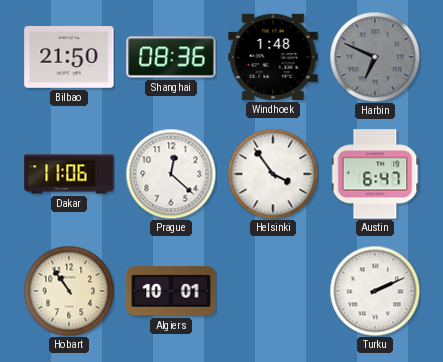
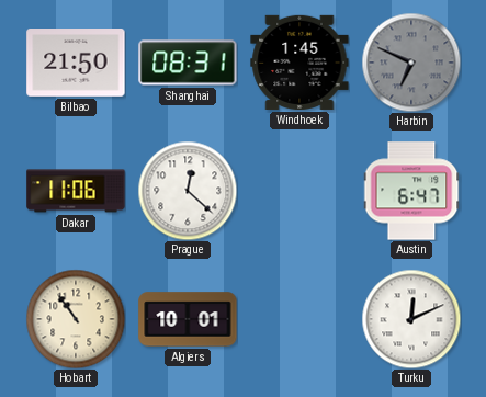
Shanghai: 08:36 -> 08:31 (188, 63)
Windhoek: 1:48 -> 1:45 (299, 63)
Helsinki: 3:54 -> none (273, 174)
Turku: 2:11 -> 12:11 (411, 319)
